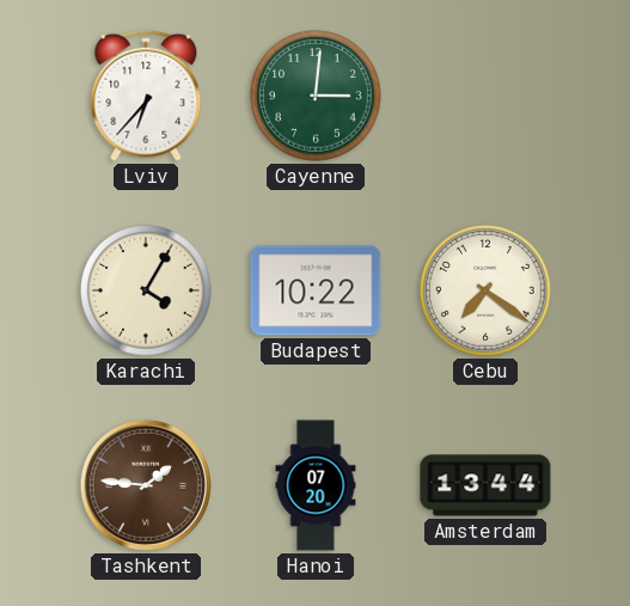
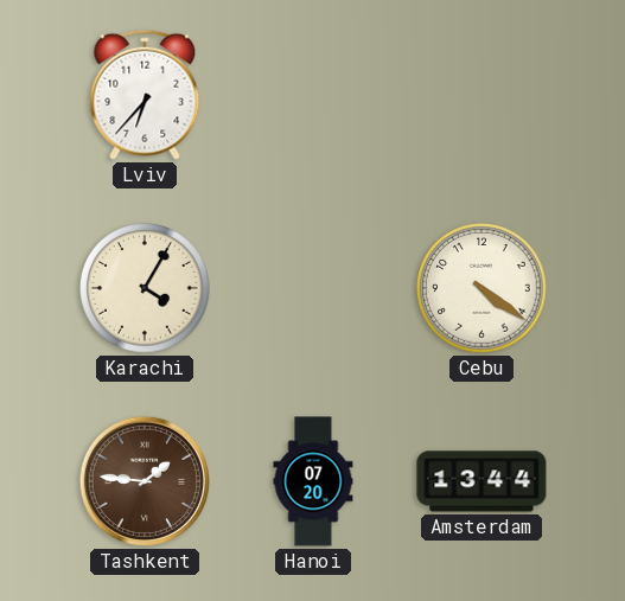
Cayenne: 3:01 -> none (316, 96)
Budapest: 10:22 -> none (316, 290)
Cebu: 7:21 -> 4:21 (481, 288)
